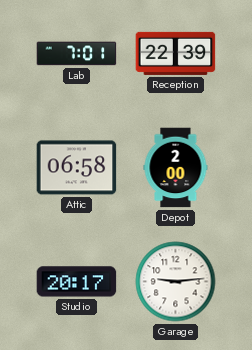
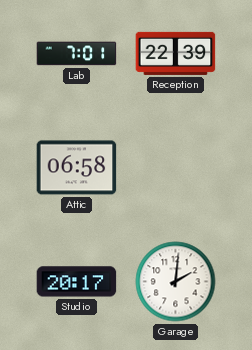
Depot: 2:00 -> none (176, 168)
Garage: 9:14 -> 2:01 (176, 282)
